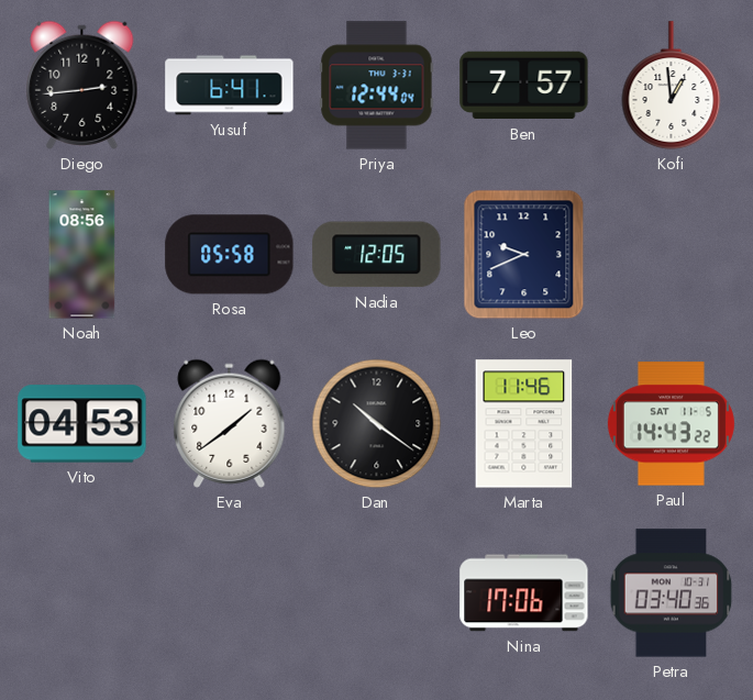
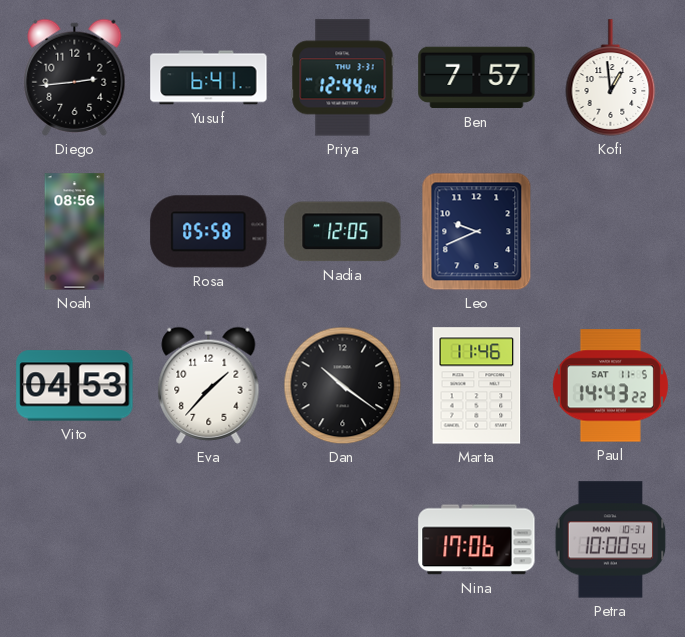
Eva: 1:39 -> 1:37 (209, 385)
Petra: 03:40 -> 10:00 (611, 540)
